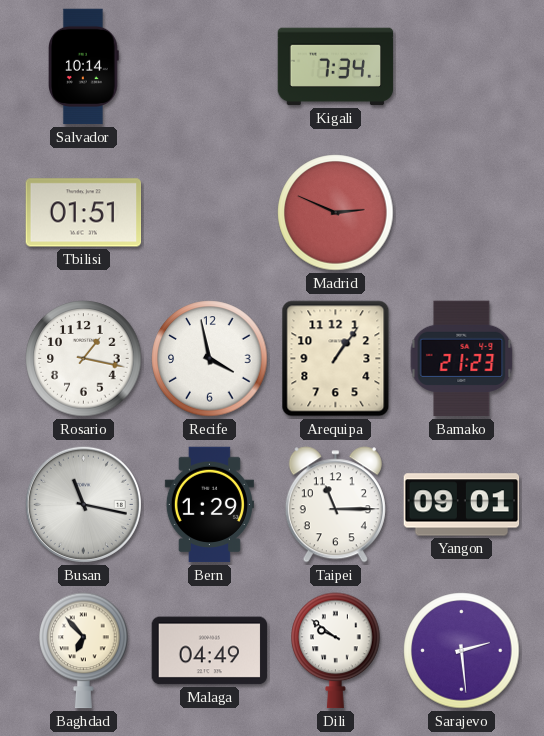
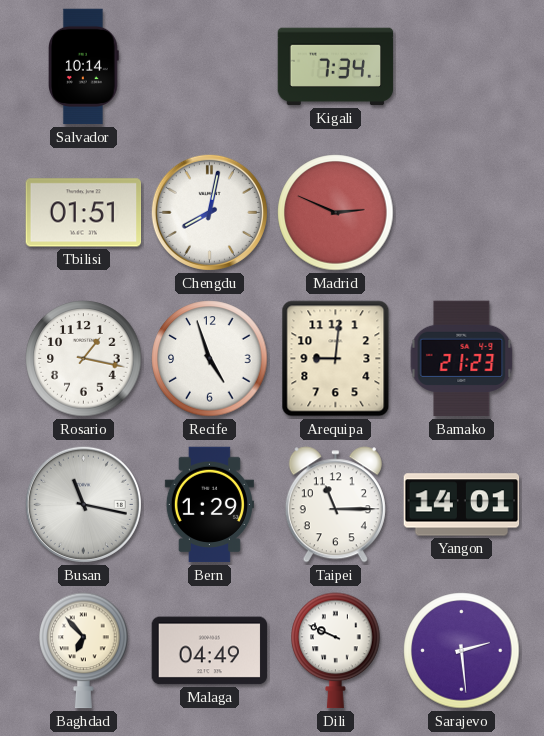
Chengdu: none -> 8:02 (209, 212)
Recife: 3:58 -> 4:57 (210, 359)
Arequipa: 1:06 -> 9:01 (336, 359)
Yangon: 09:01 -> 14:01 (462, 505)
Dili: 9:51 -> 9:49 (336, 651)
